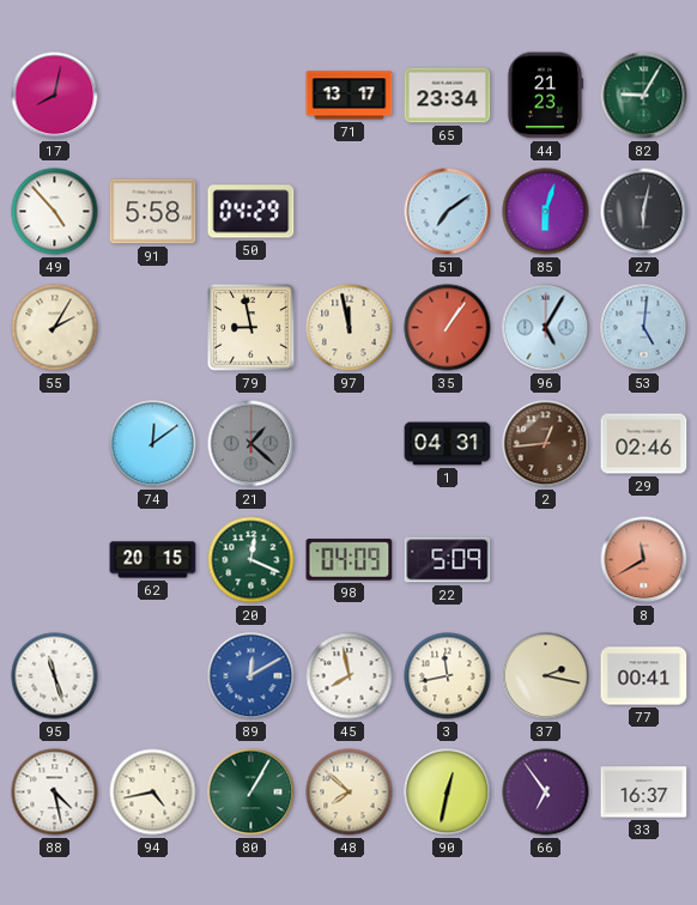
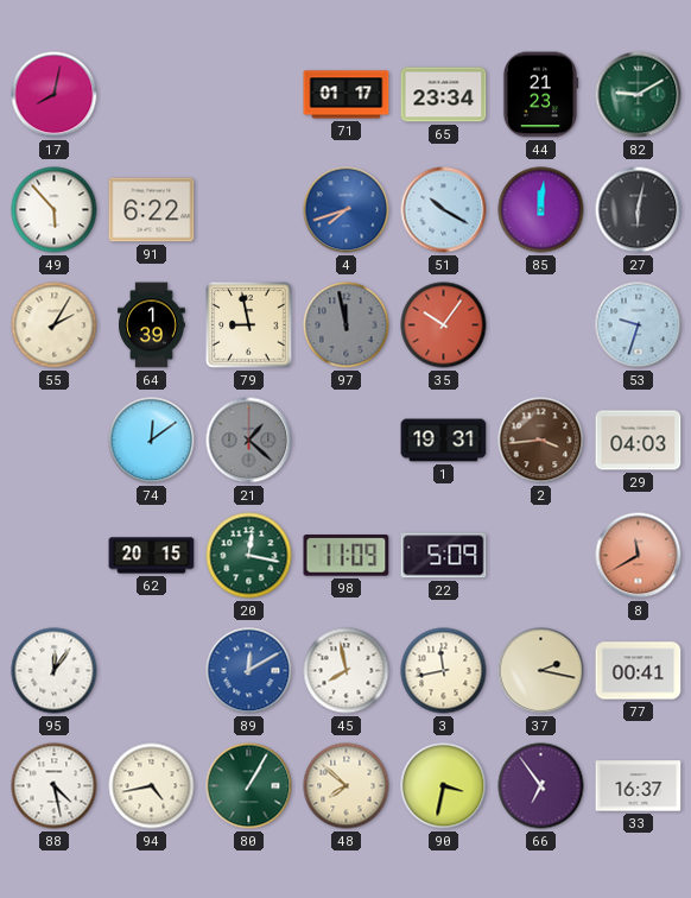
71: 13:17 -> 01:17 (347, 95)
82: 9:05 -> 9:10 (639, 95)
49: 4:53 -> 5:53 (55, 210)
91: 5:58 -> 6:22 (152, 210)
50: 04:29 -> none (251, 212)
4: none -> 7:42 (347, 210)
51: 7:09 -> 10:20 (444, 210)
85: 6:03 -> 12:01 (541, 210)
64: none -> 1:39 (152, 325)
97 dial: cream -> grey (347, 325)
35: 1:06 -> 10:06 (444, 325)
96: 5:05 -> none (546, 328)
53: 5:01 -> 9:33 (639, 325)
1: 04:31 -> 19:31 (444, 441)
2: 12:44 -> 3:44 (541, 441)
29: 02:46 -> 04:03 (639, 441)
20: 12:19 -> 12:17 (249, 556)
98: 04:09 -> 11:09 (347, 556)
95: 11:27 -> 12:06 (55, 671)
90: 12:32 -> 3:32 (444, 786)
